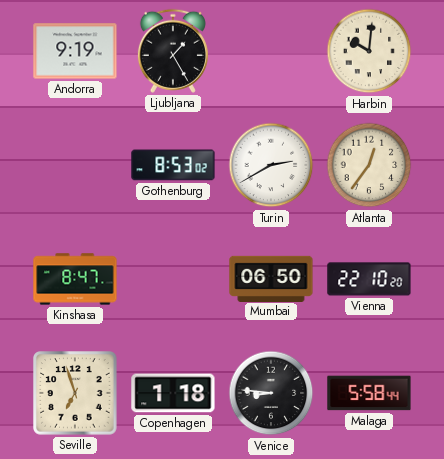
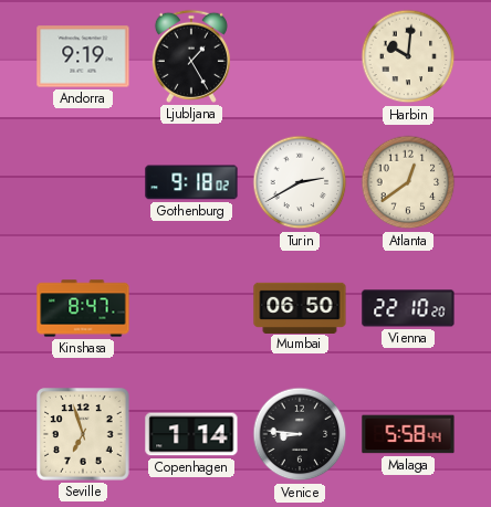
Gothenburg: 8:53 -> 9:18 (191, 182)
Atlanta: 12:36 -> 12:39 (408, 182)
Copenhagen: 1:18 -> 1:14 (191, 434)
